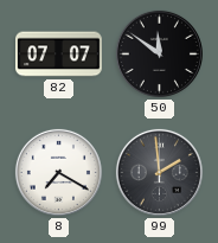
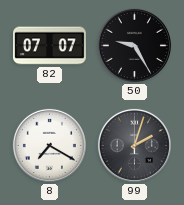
50: 11:51 -> 9:25 (134, 45)
99: 1:59 -> 2:03 (134, 145)
